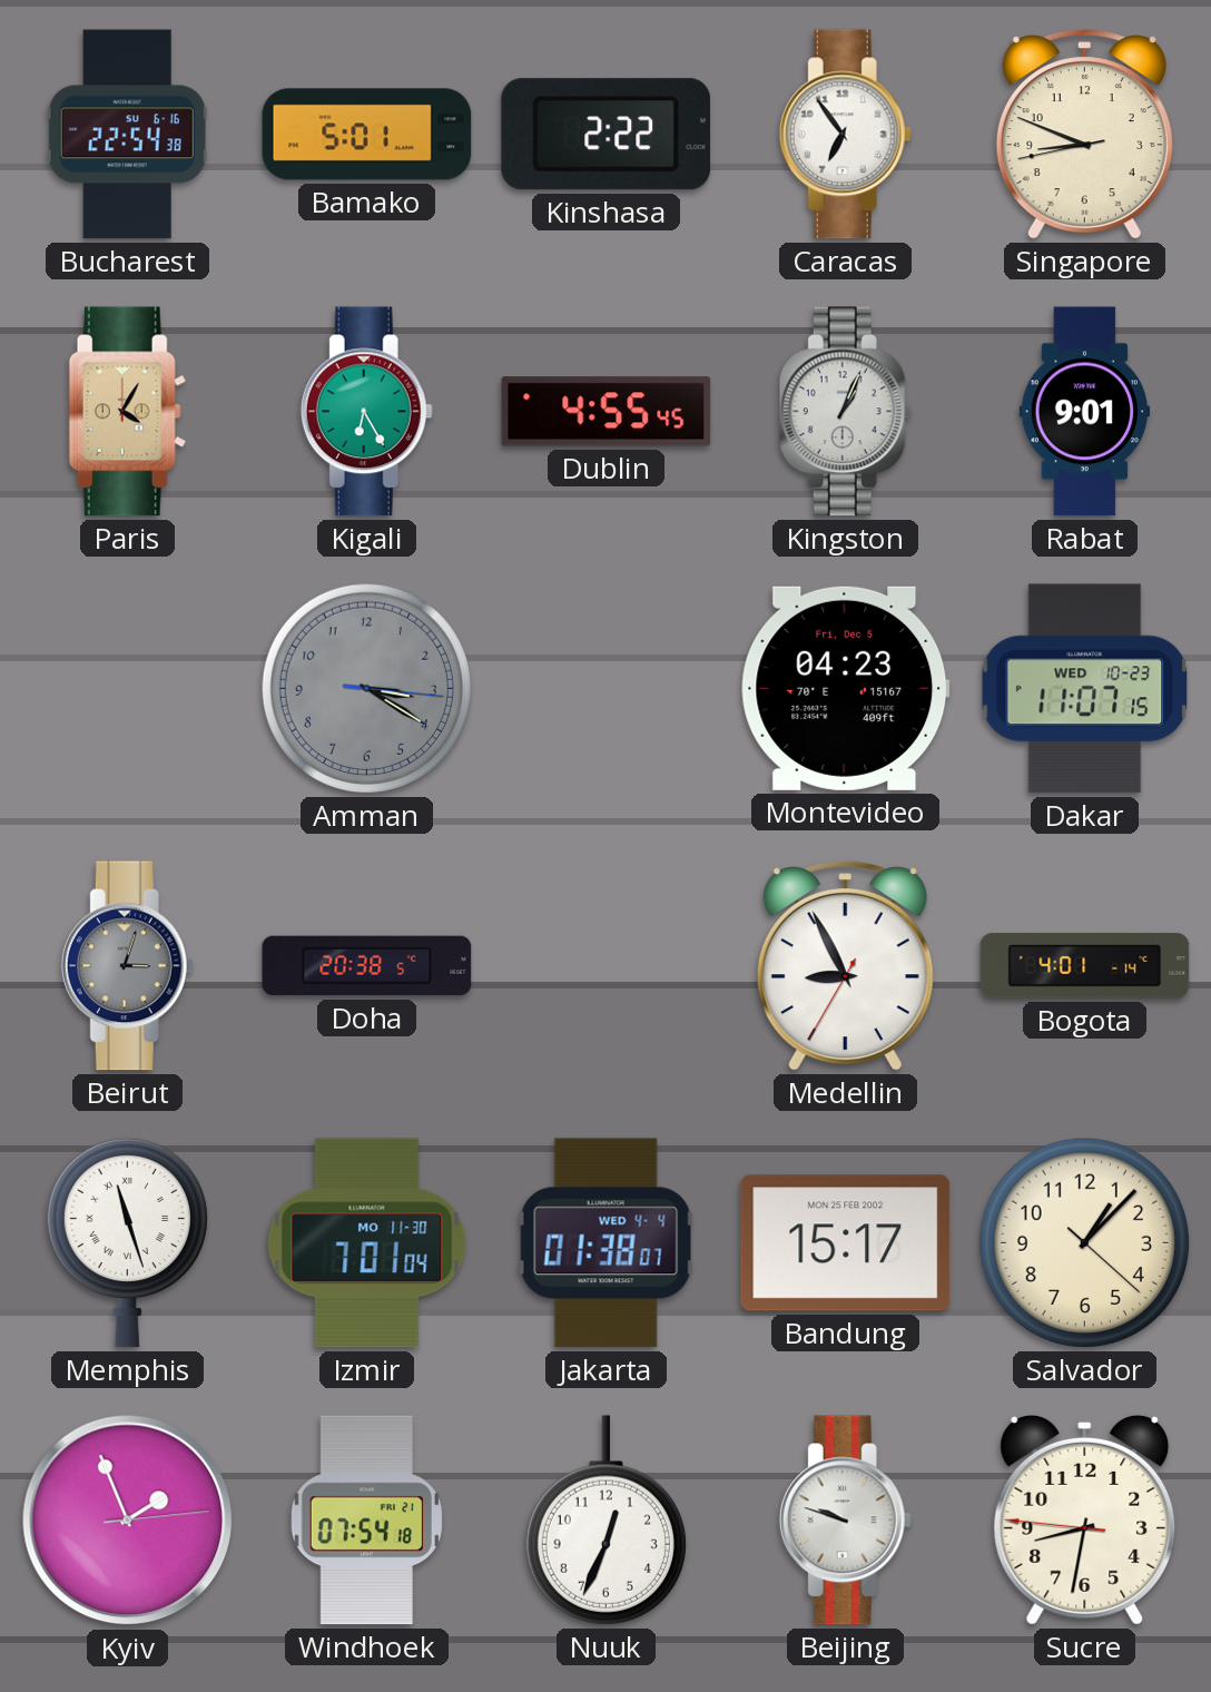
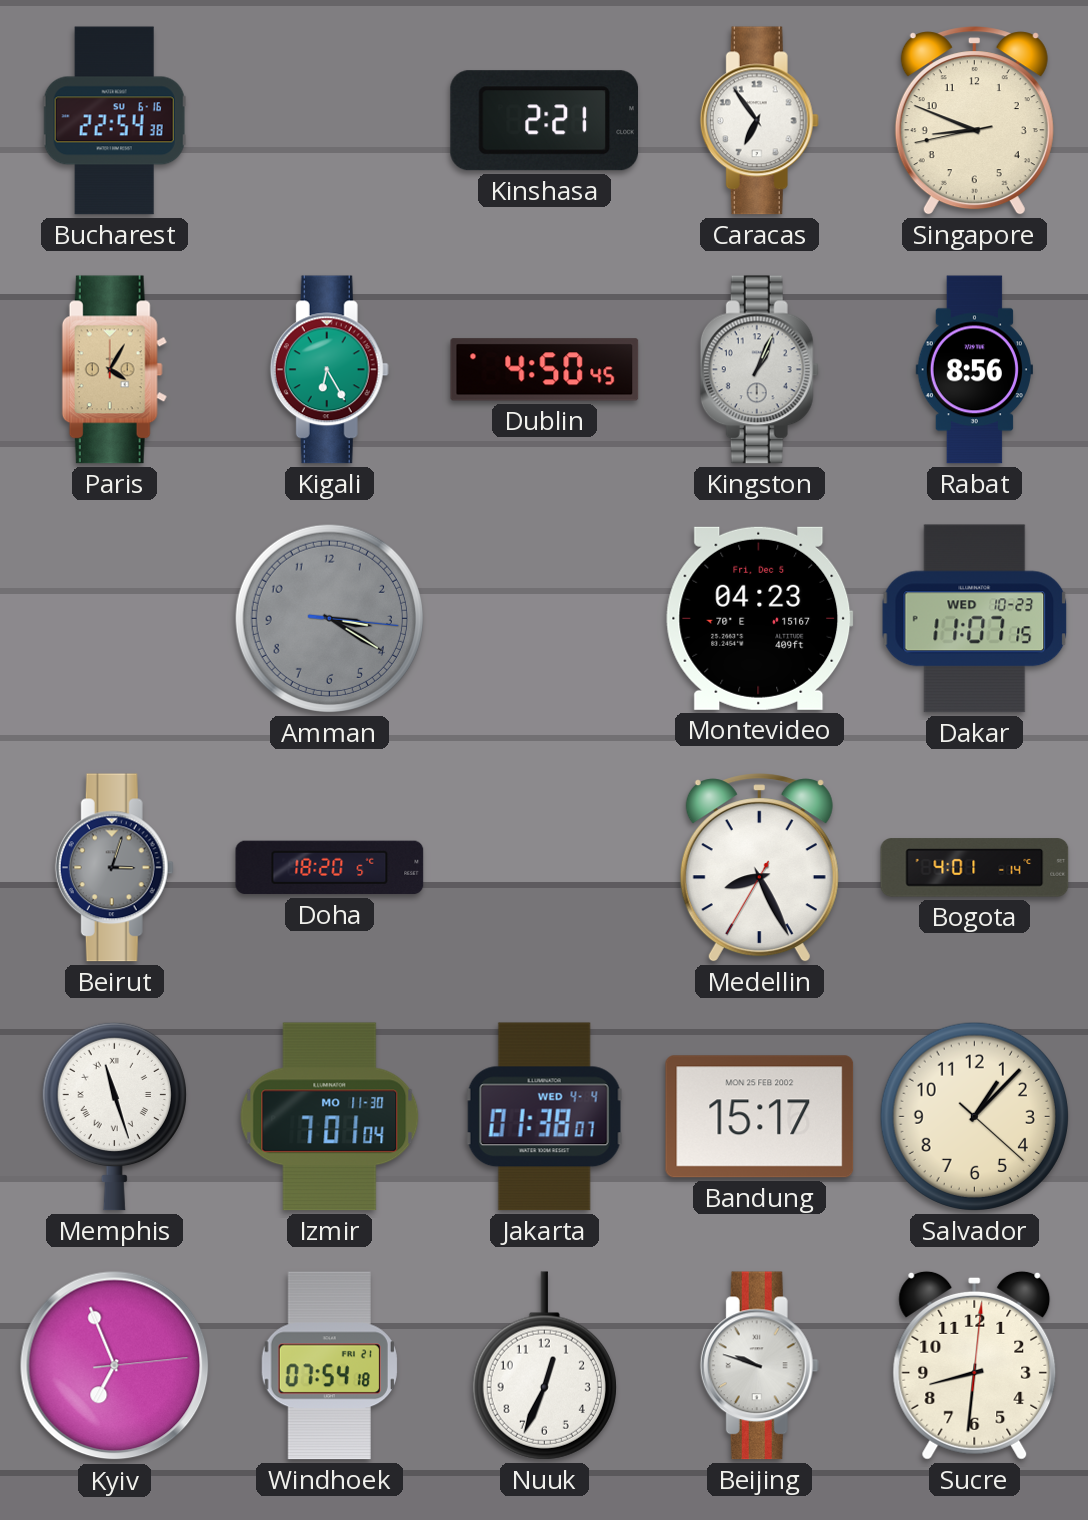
Bamako: 5:01 -> none (367, 135)
Kinshasa: 2:22 -> 2:21 (544, 121)
Dublin: 4:55 -> 4:50 (545, 370)
Rabat: 9:01 -> 8:56 (974, 370)
Doha: 20:38 -> 18:20 (330, 868)
Medellin: 8:55 -> 8:25 (759, 868)
Kyiv: 1:56 -> 6:56 (115, 1366)
Sucre: 8:31:46 -> 8:31:01 (975, 1365)
